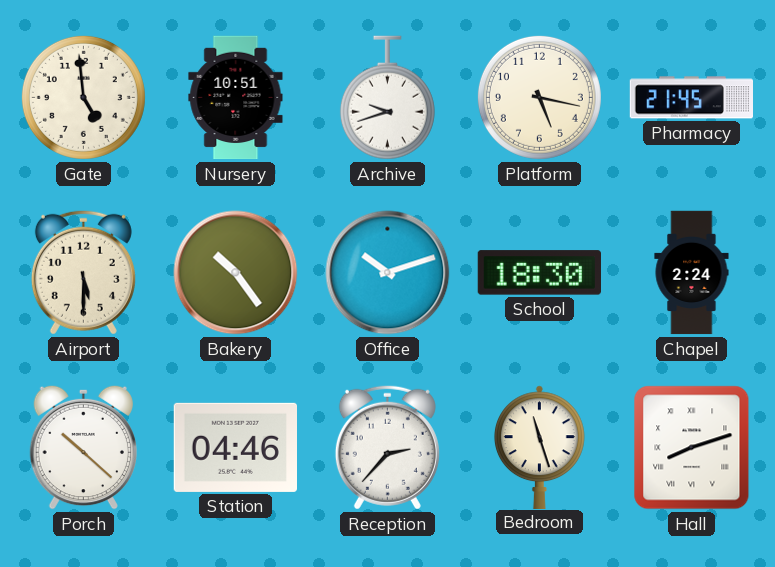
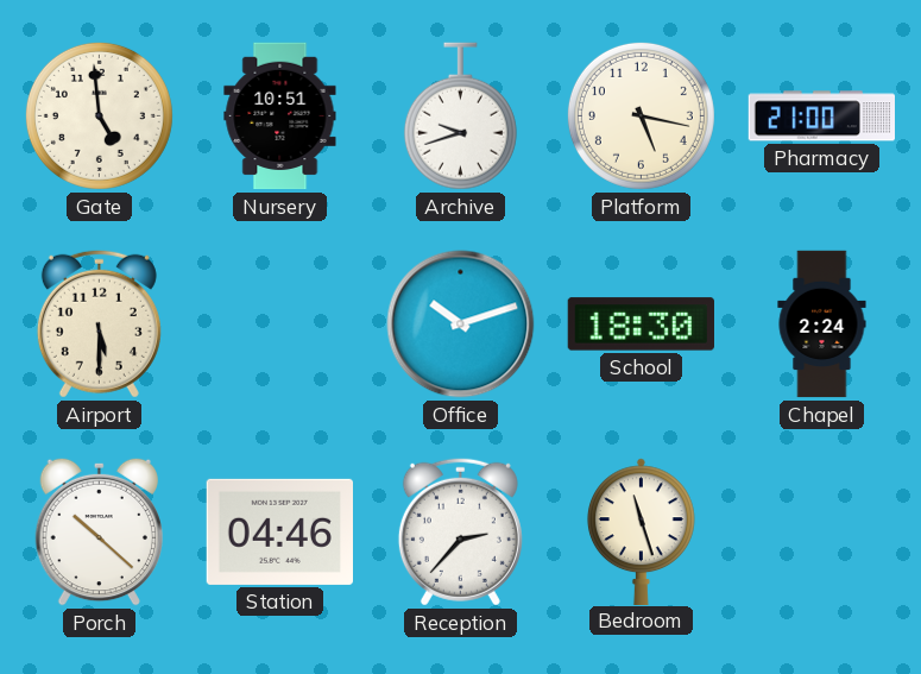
Pharmacy: 21:45 -> 21:00 (821, 116)
Bakery: 10:24 -> none (236, 273)
Hall: 8:12 -> none (692, 448)
